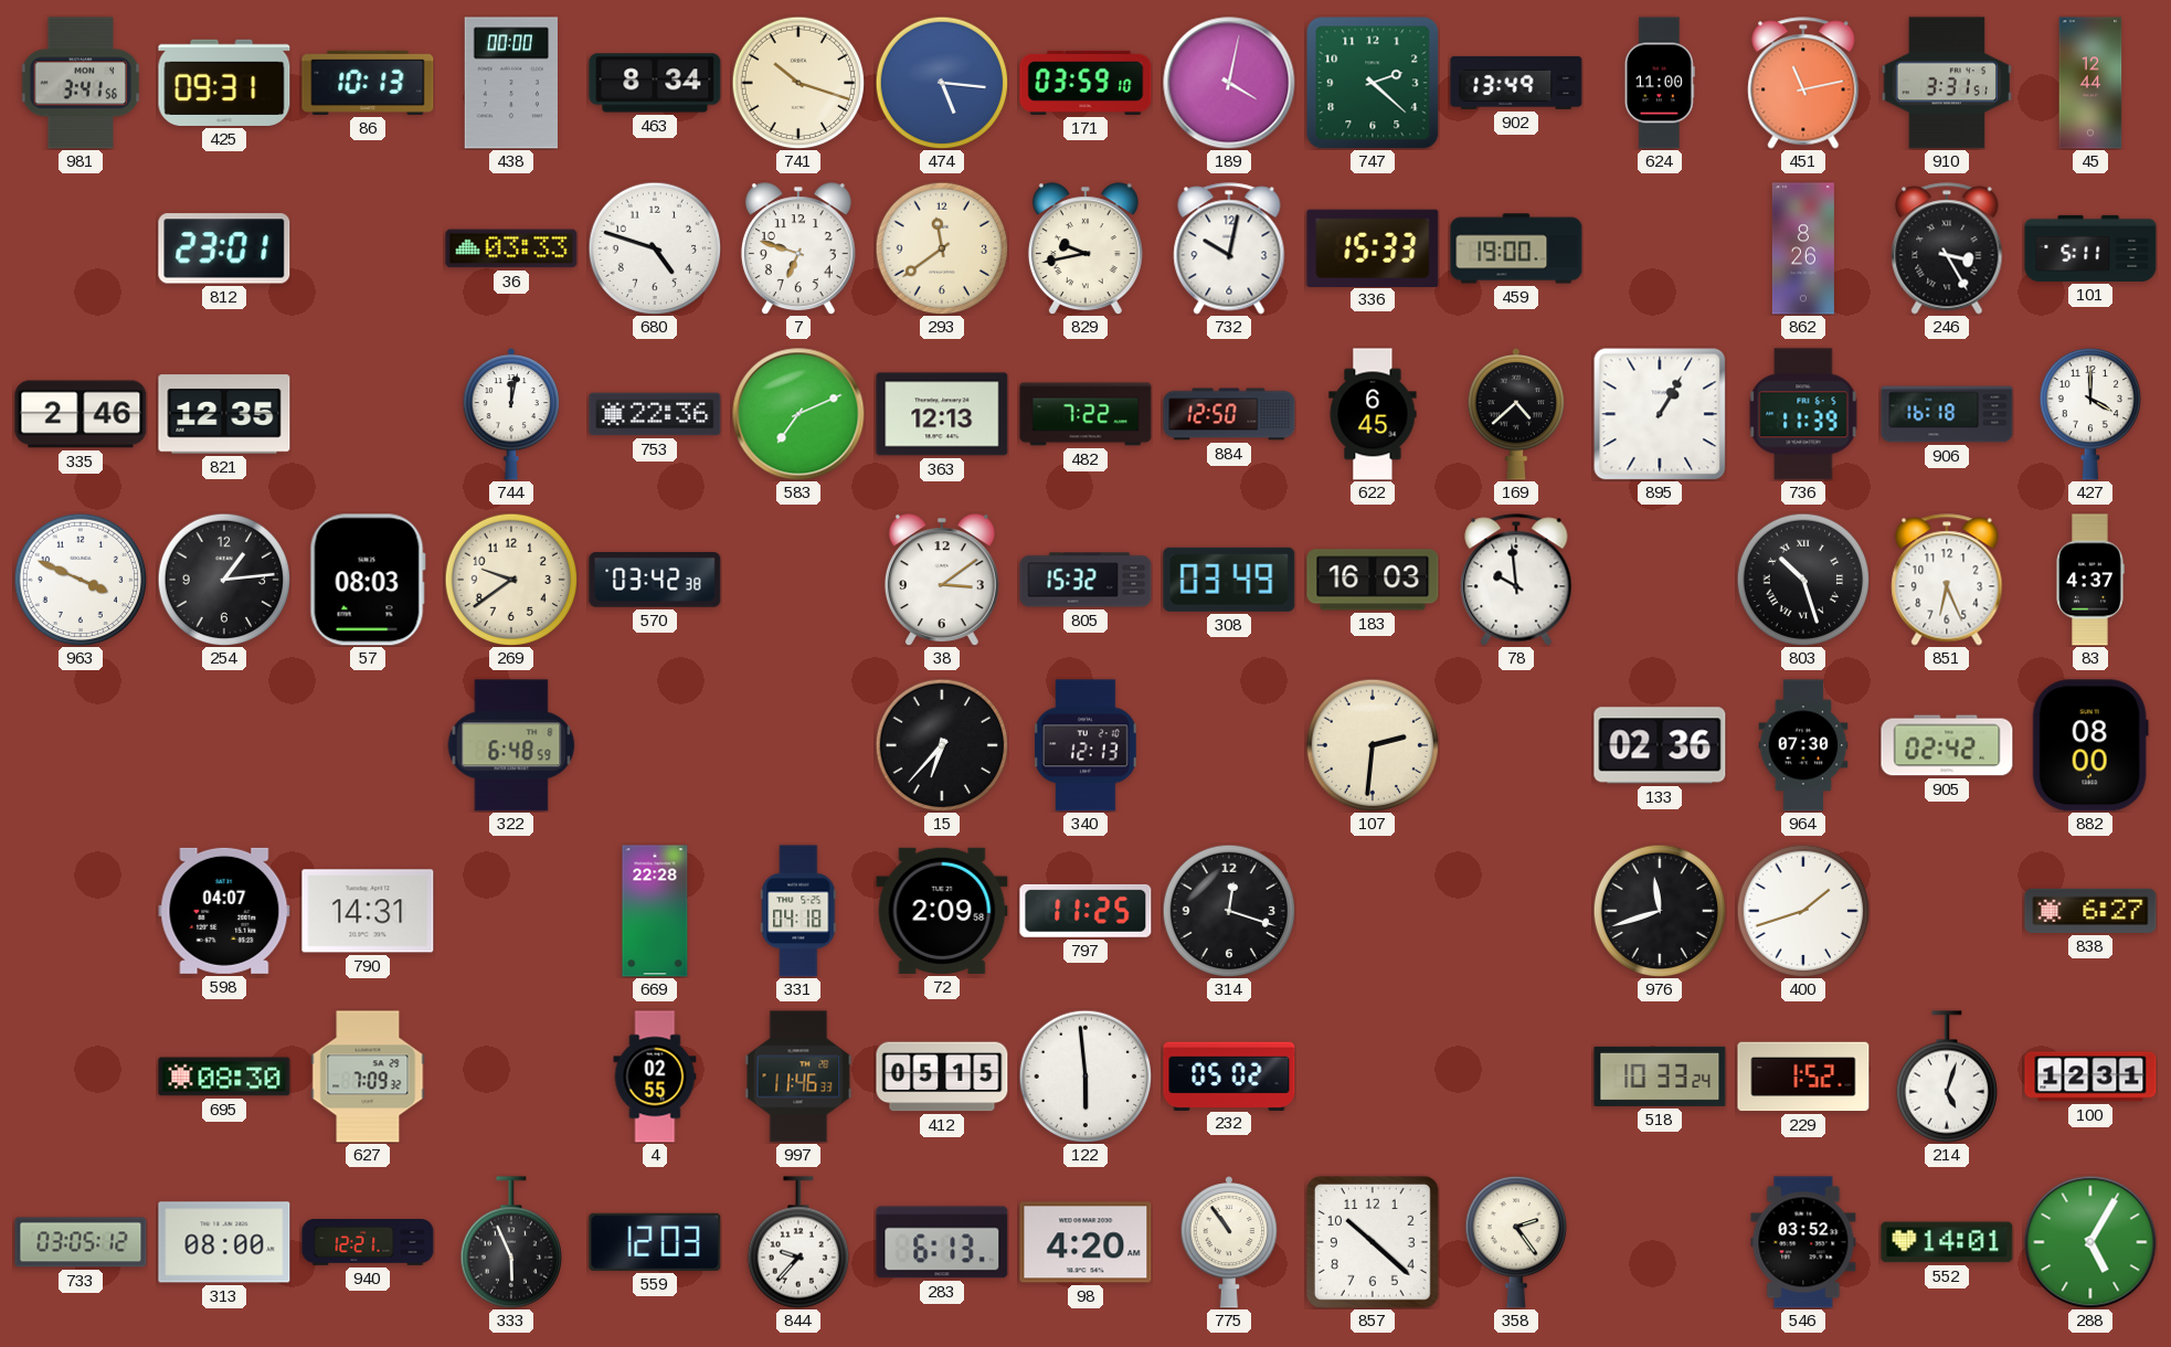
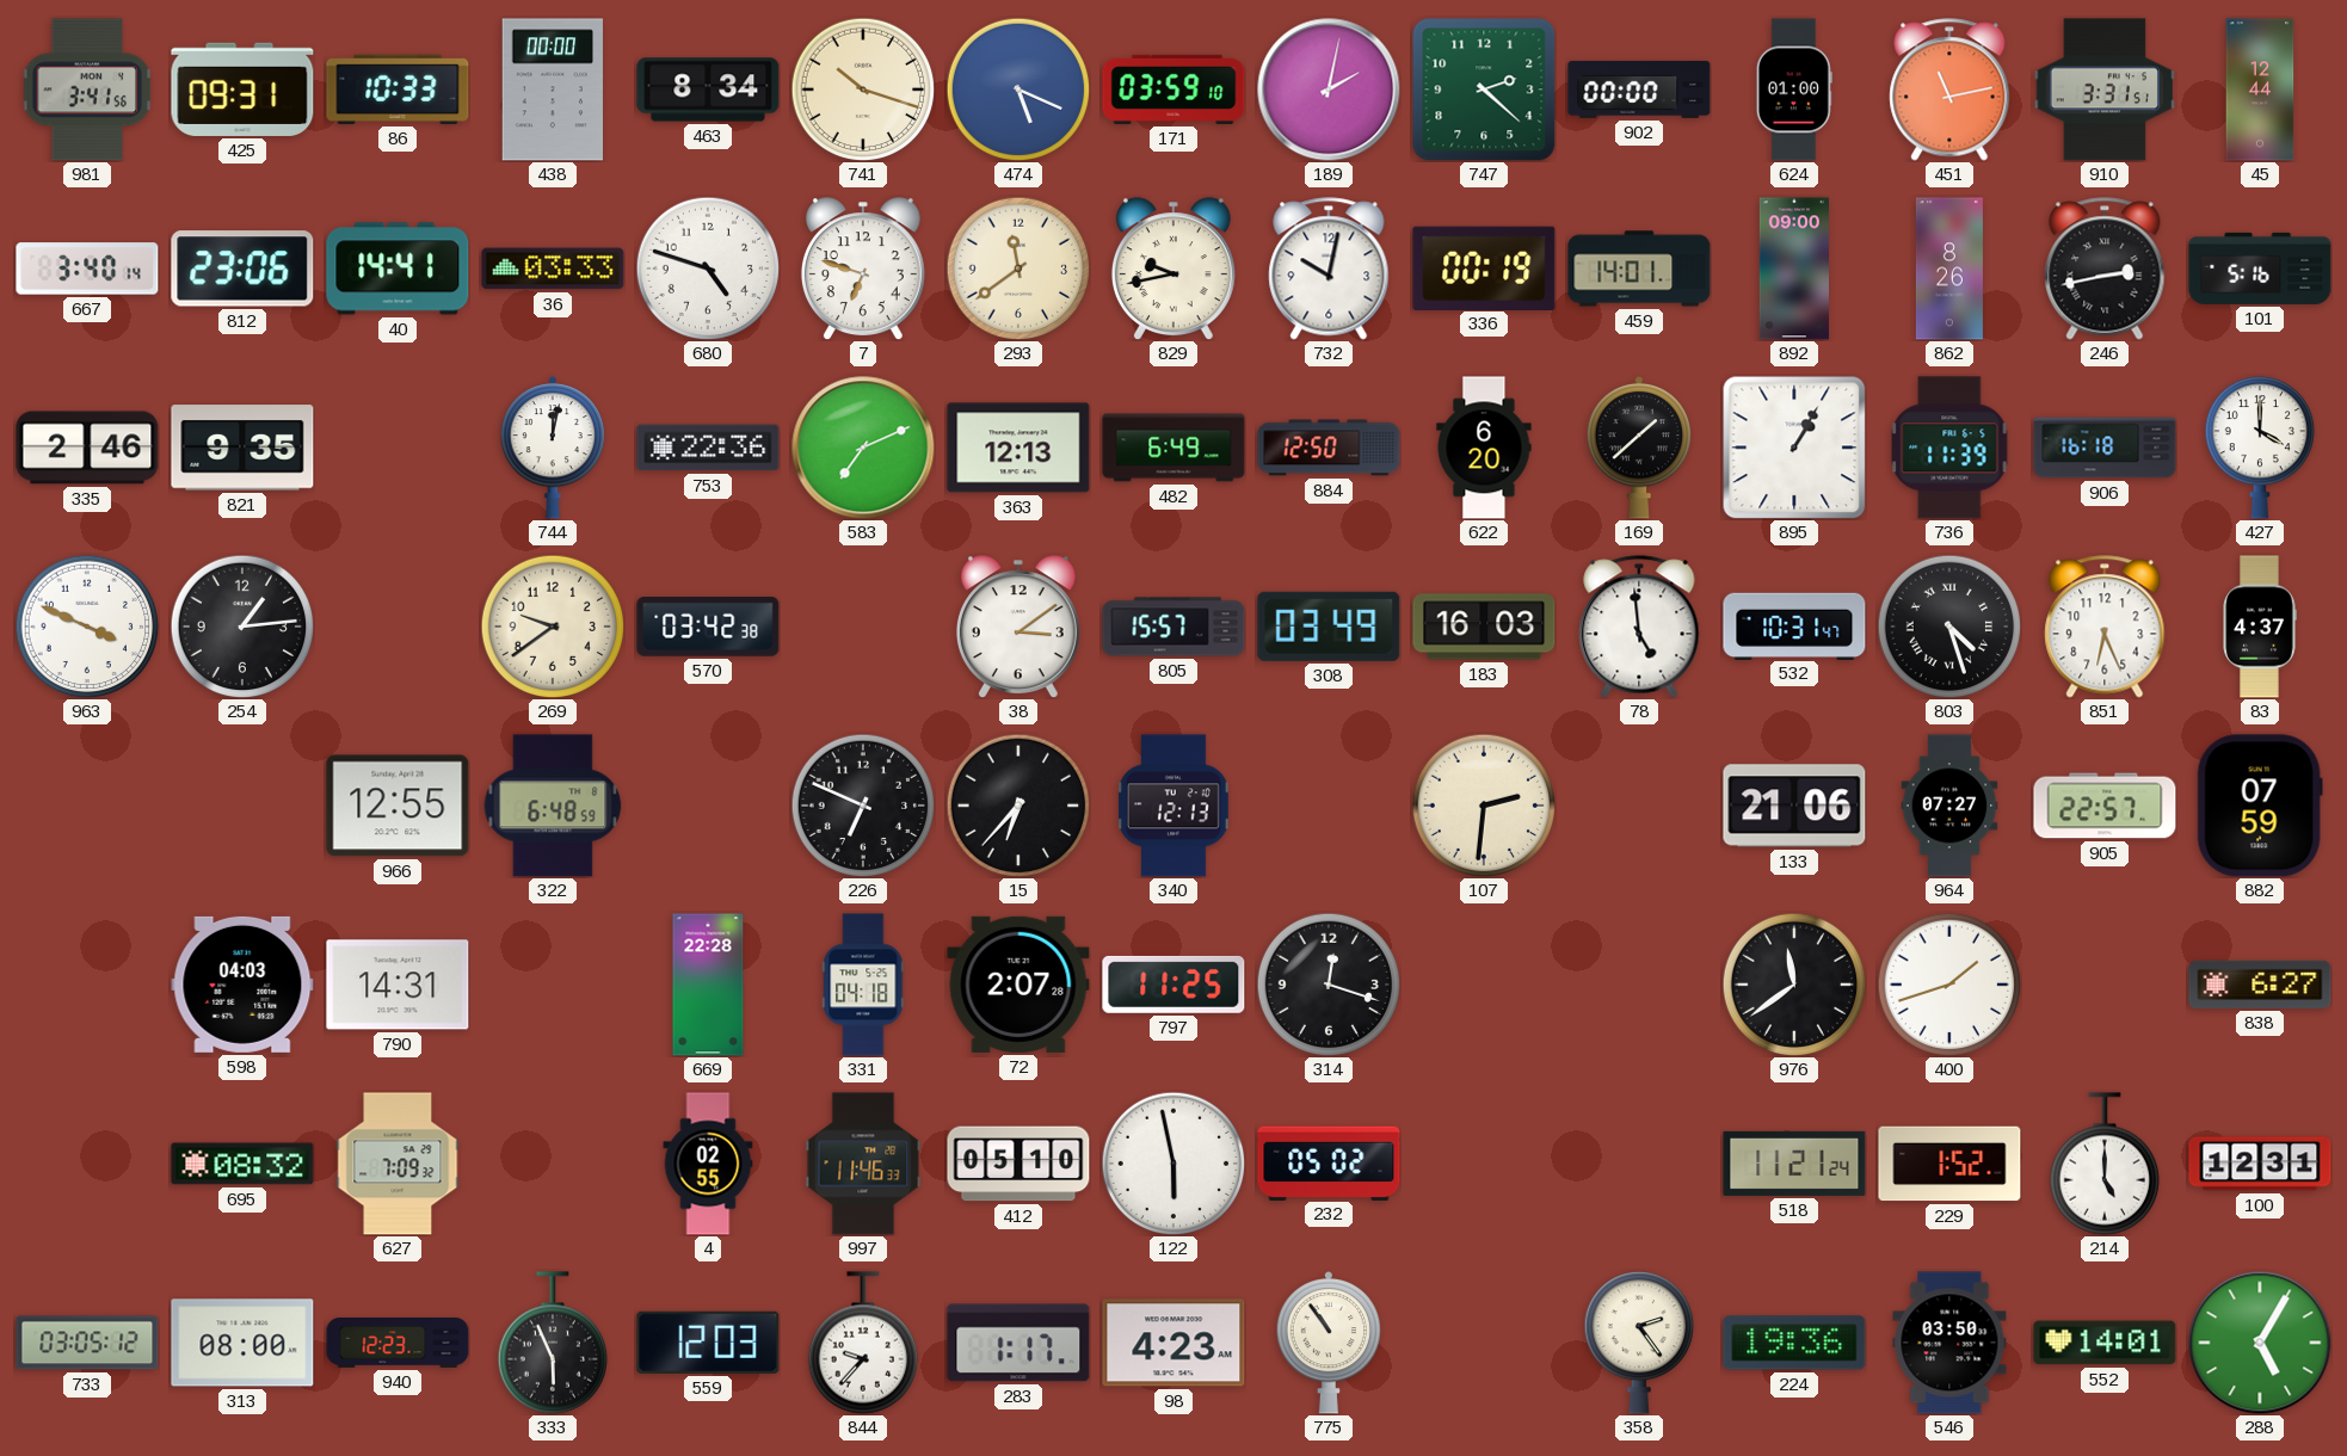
86: 10:13 -> 10:33 (398, 90)
474: 5:16 -> 5:19 (1018, 90)
189: 4:02 -> 2:02 (1329, 90)
902: 13:49 -> 00:00 (1639, 90)
624: 11:00 -> 01:00 (1794, 90)
667: none -> 3:40 (87, 269)
812: 23:01 -> 23:06 (242, 269)
40: none -> 14:41 (398, 269)
336: 15:33 -> 00:19 (1484, 267)
459: 19:00 -> 14:01 (1639, 269)
892: none -> 09:00 (1793, 269)
246: 3:25 -> 2:43 (2105, 269)
101: 5:11 -> 5:16 (2260, 269)
821: 12:35 -> 9:35 (242, 448)
482: 7:22 -> 6:49 (1173, 448)
622: 6:45 -> 6:20 (1484, 448)
169: 4:38 -> 1:38 (1638, 449)
57: 08:03 -> none (368, 580)
805: 15:32 -> 15:57 (1173, 627)
78: 9:59 -> 4:59 (1639, 627)
532: none -> 10:31 (1794, 625)
803: 10:27 -> 4:27 (1949, 627)
966: none -> 12:55 (398, 806)
226: none -> 6:49 (863, 806)
133: 02:36 -> 21:06 (1794, 806)
964: 07:30 -> 07:27 (1949, 806)
905: 02:42 -> 22:57 (2105, 806)
882: 08:00 -> 07:59 (2260, 806)
598: 04:07 -> 04:03 (242, 985)
72: 2:09 -> 2:07 (1018, 985)
976: 11:42 -> 11:39 (1794, 985)
695: 08:30 -> 08:32 (242, 1164)
412: 05:15 -> 05:10 (1018, 1164)
122: 5:59 -> 5:58 (1173, 1164)
518: 10:33 -> 11:21 (1794, 1164)
214: 5:03 -> 5:00 (2103, 1164)
940: 12:21 -> 12:23 (398, 1344)
283: 6:13 -> 1:17 (1018, 1343)
98: 4:20 -> 4:23 (1173, 1343)
857: 10:22 -> none (1373, 1242)
224: none -> 19:36 (1794, 1343)
546: 03:52 -> 03:50 (1949, 1343)
